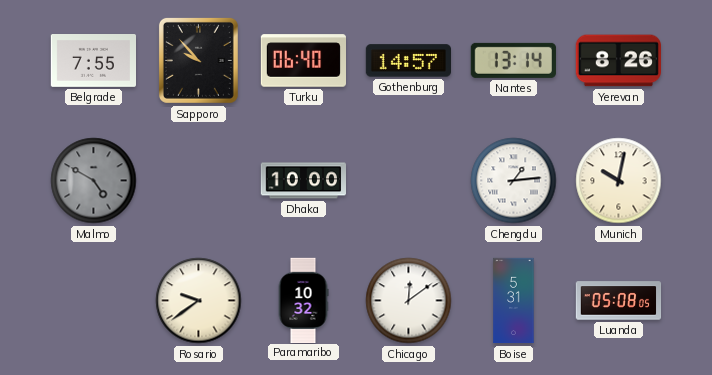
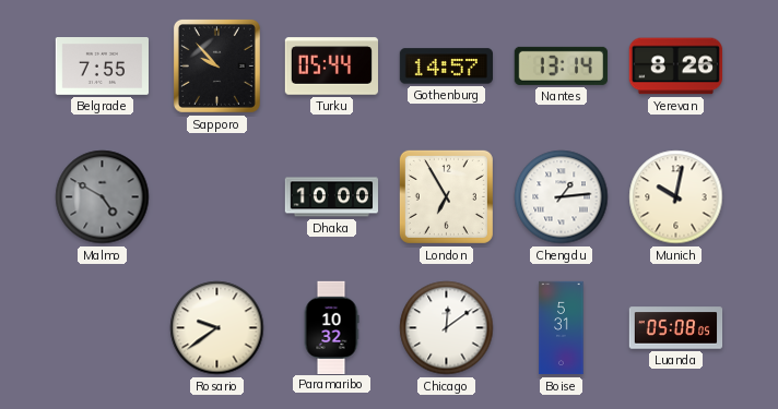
Turku: 06:40 -> 05:44 (332, 67)
London: none -> 6:55 (446, 196)
